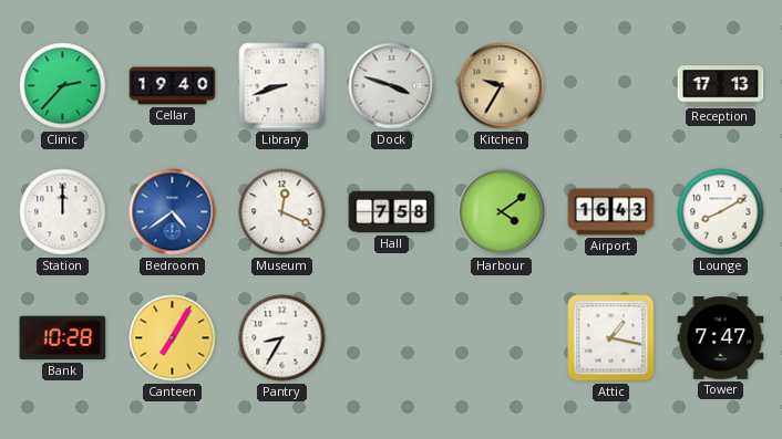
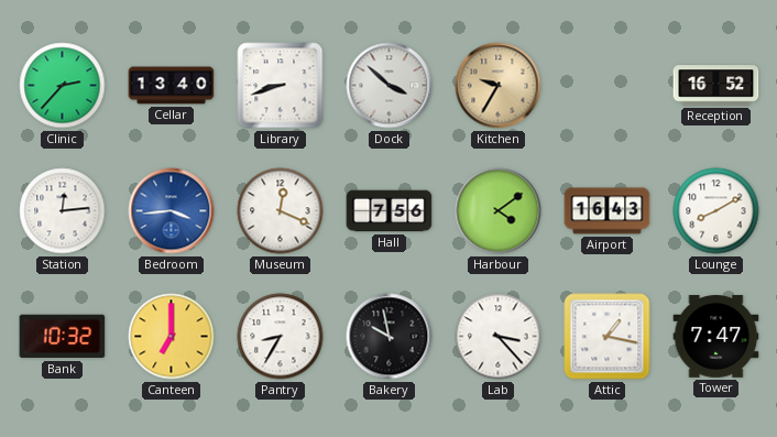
Cellar: 19:40 -> 13:40 (172, 86)
Dock: 3:48 -> 3:52 (390, 86)
Reception: 17:13 -> 16:52 (716, 86)
Station: 12:00 -> 12:14 (63, 211)
Bedroom: 4:39 -> 3:44 (172, 211)
Hall: 7:58 -> 7:56 (390, 211)
Bank: 10:28 -> 10:32 (63, 337)
Canteen: 7:05 -> 7:00 (172, 337)
Bakery: none -> 9:58 (390, 337)
Lab: none -> 3:23 (499, 337)
